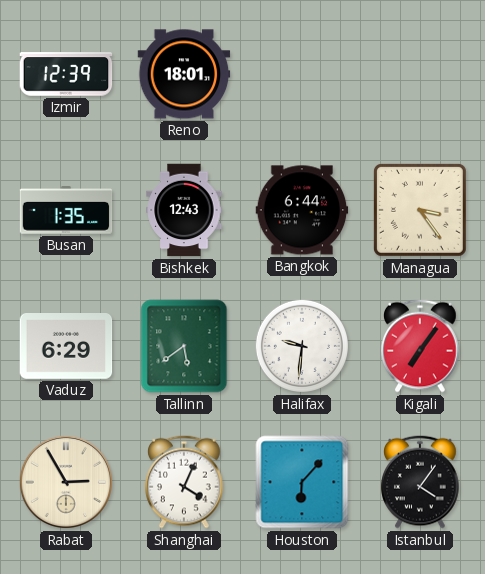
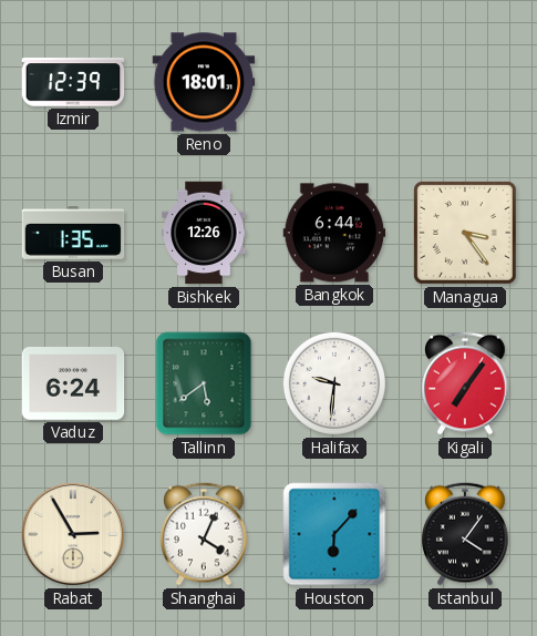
Bishkek: 12:43 -> 12:26 (204, 233)
Vaduz: 6:29 -> 6:24 (73, 384)
